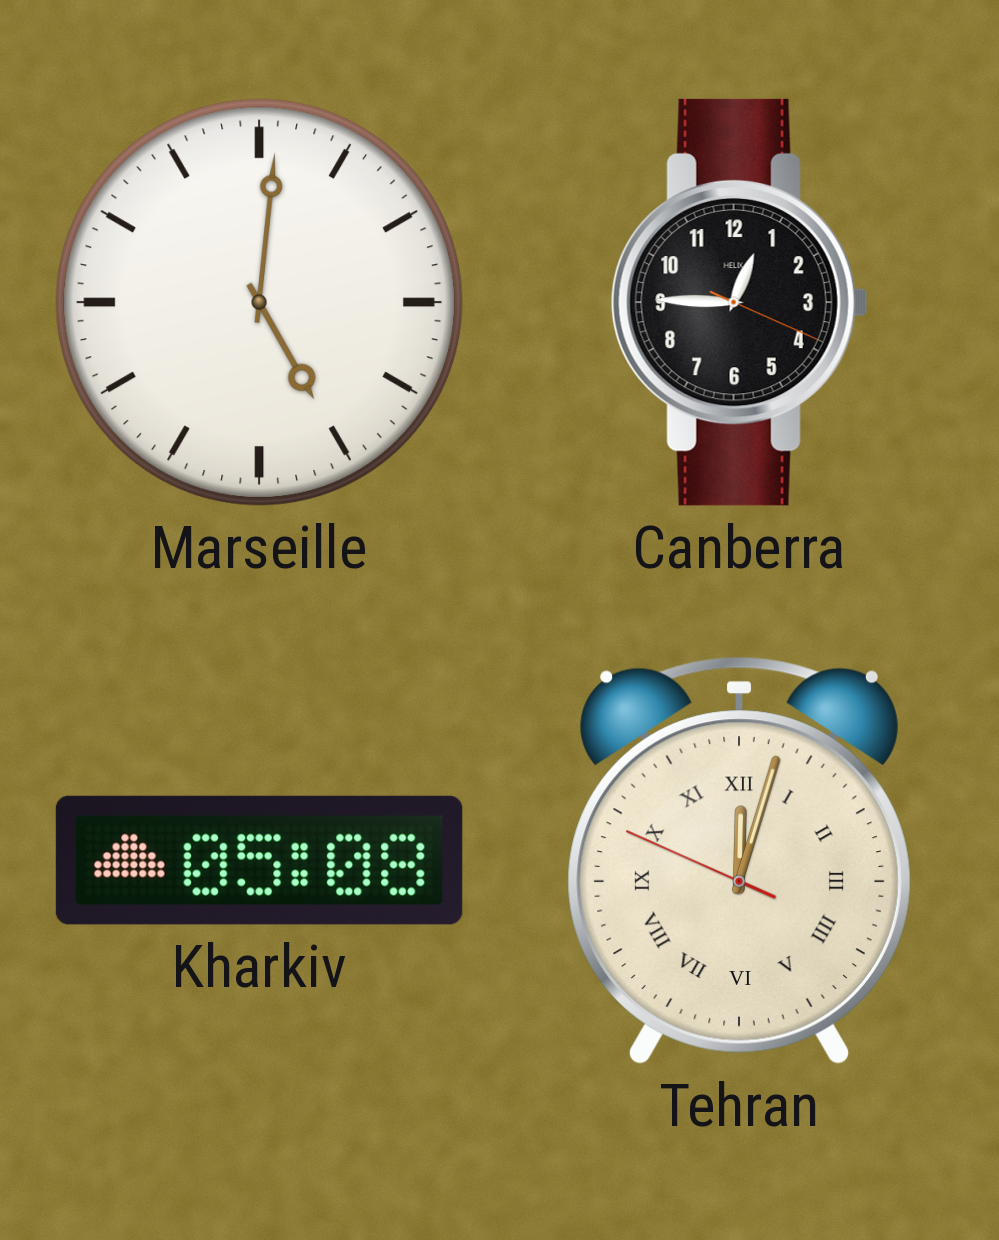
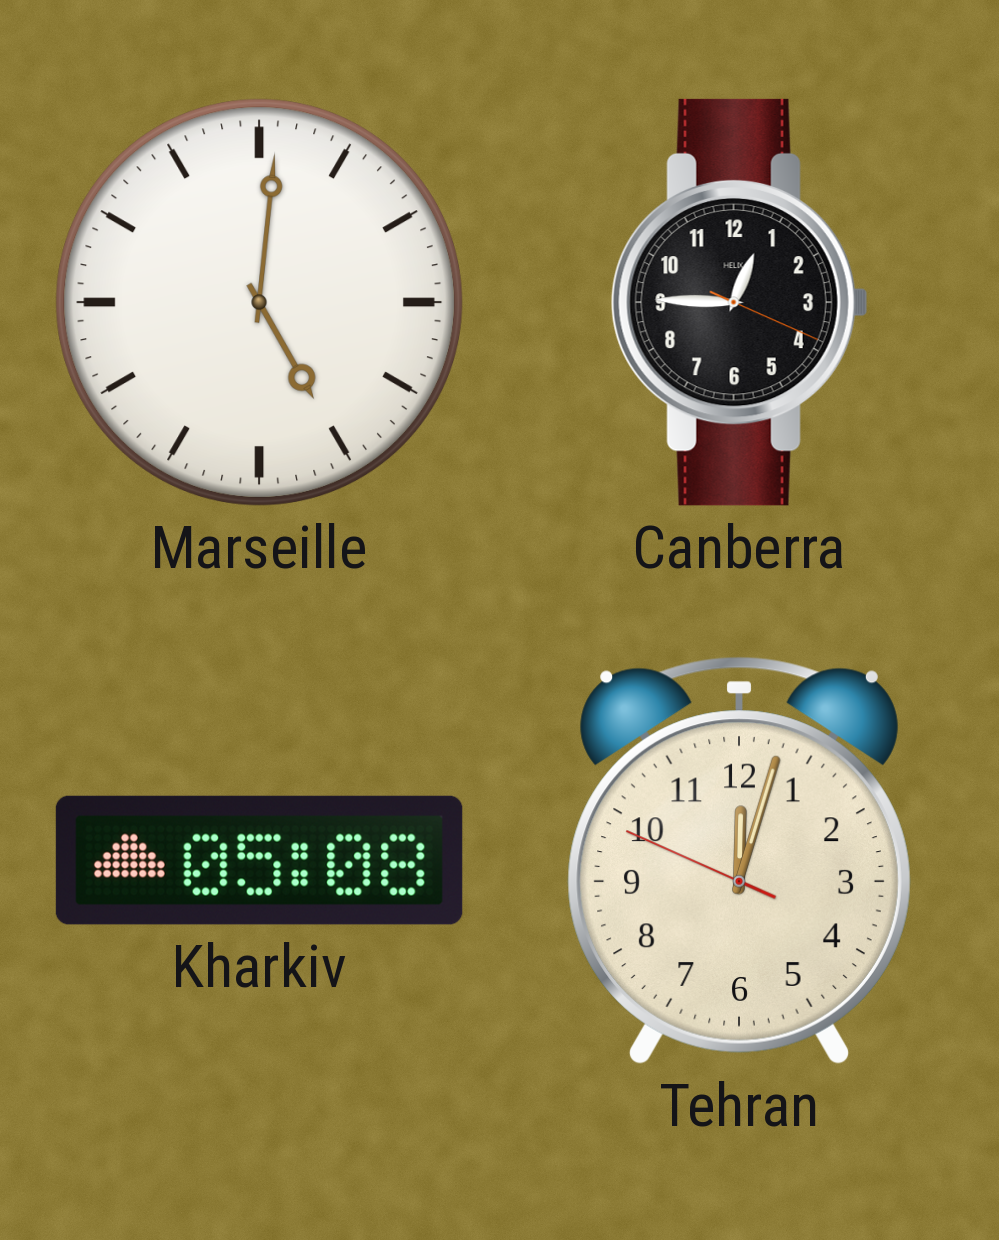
Tehran numerals: Roman -> Arabic (739, 861)
